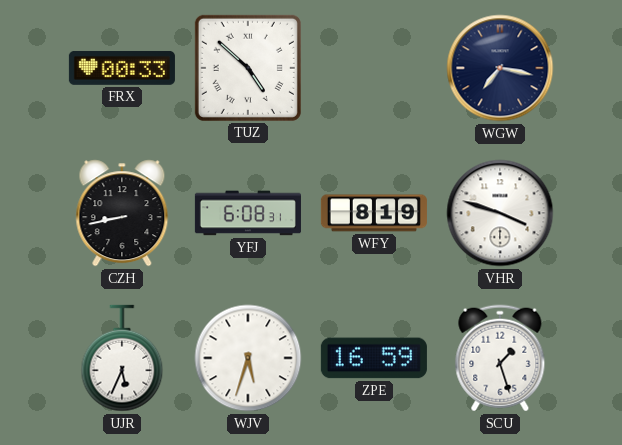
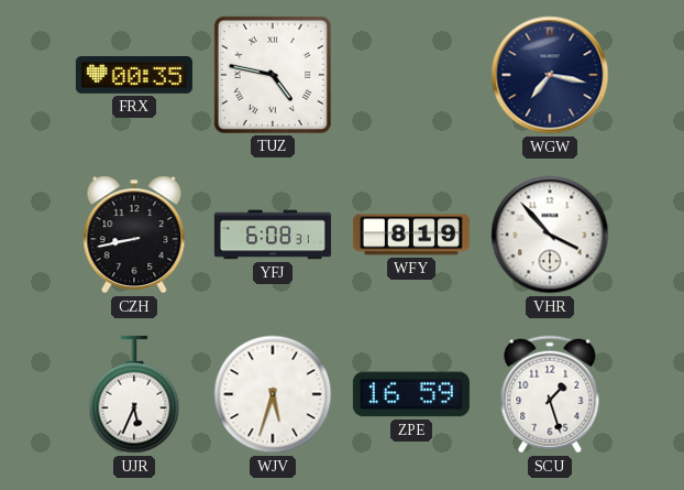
FRX: 00:33 -> 00:35 (134, 75)
TUZ: 4:52 -> 4:47 (273, 75)
VHR: 3:48 -> 3:53 (550, 235)
